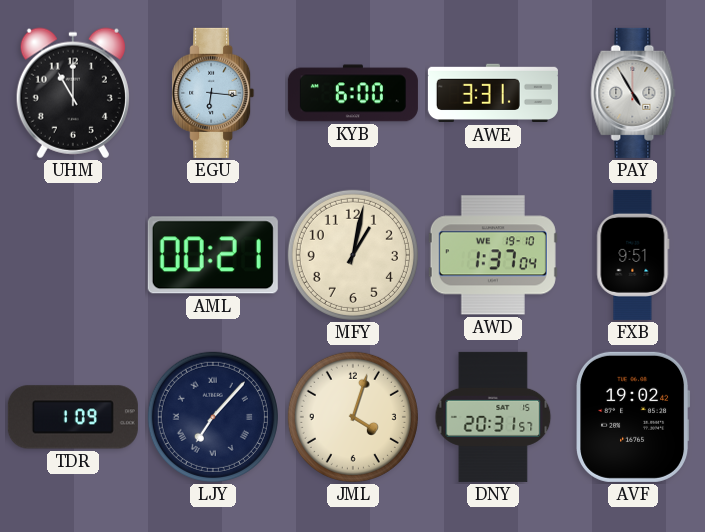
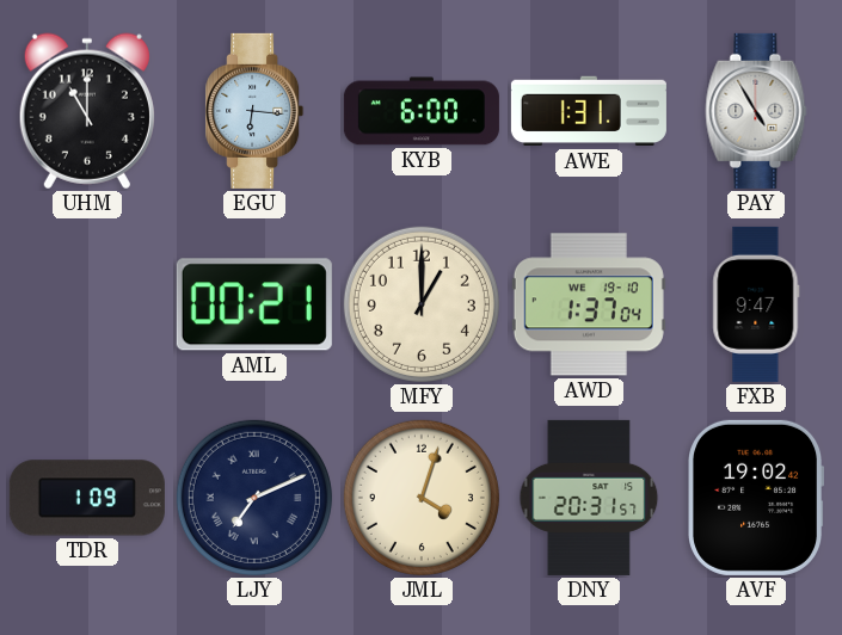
AWE: 3:31 -> 1:31 (589, 111)
MFY: 1:02 -> 1:00 (422, 304)
FXB: 9:51 -> 9:47 (756, 304)
LJY: 7:07 -> 7:11 (254, 498)
